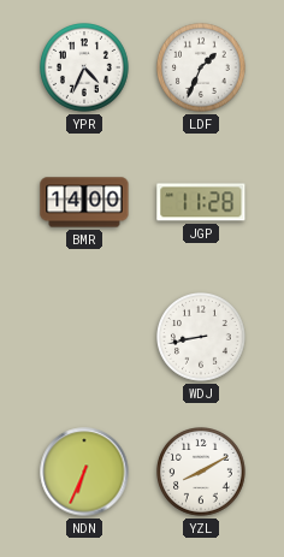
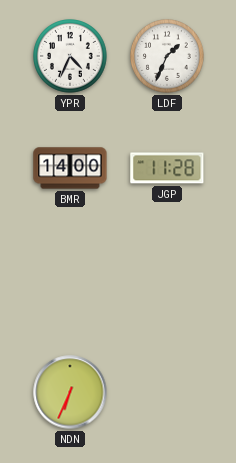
WDJ: 8:43 -> none (202, 338)
YZL: 8:10 -> none (202, 473)
